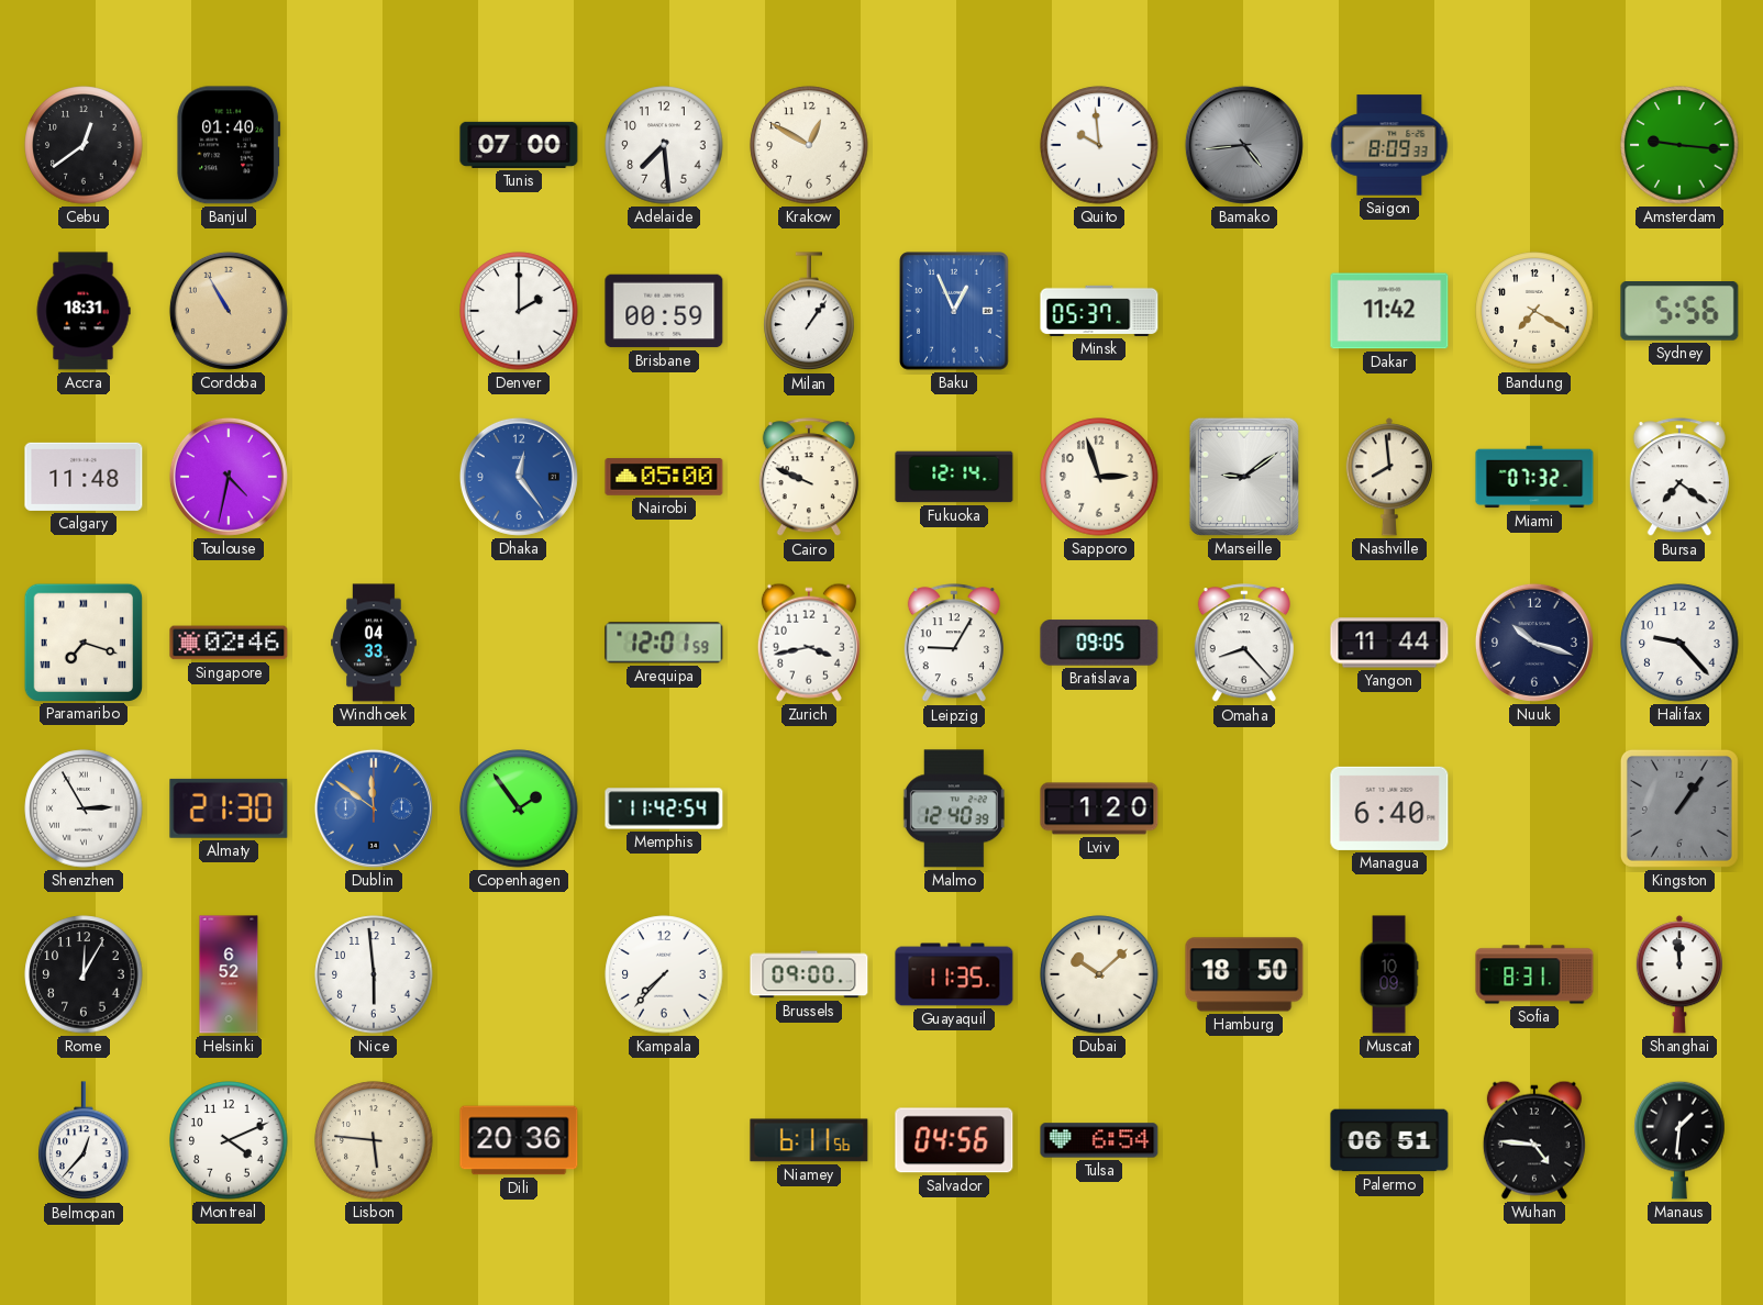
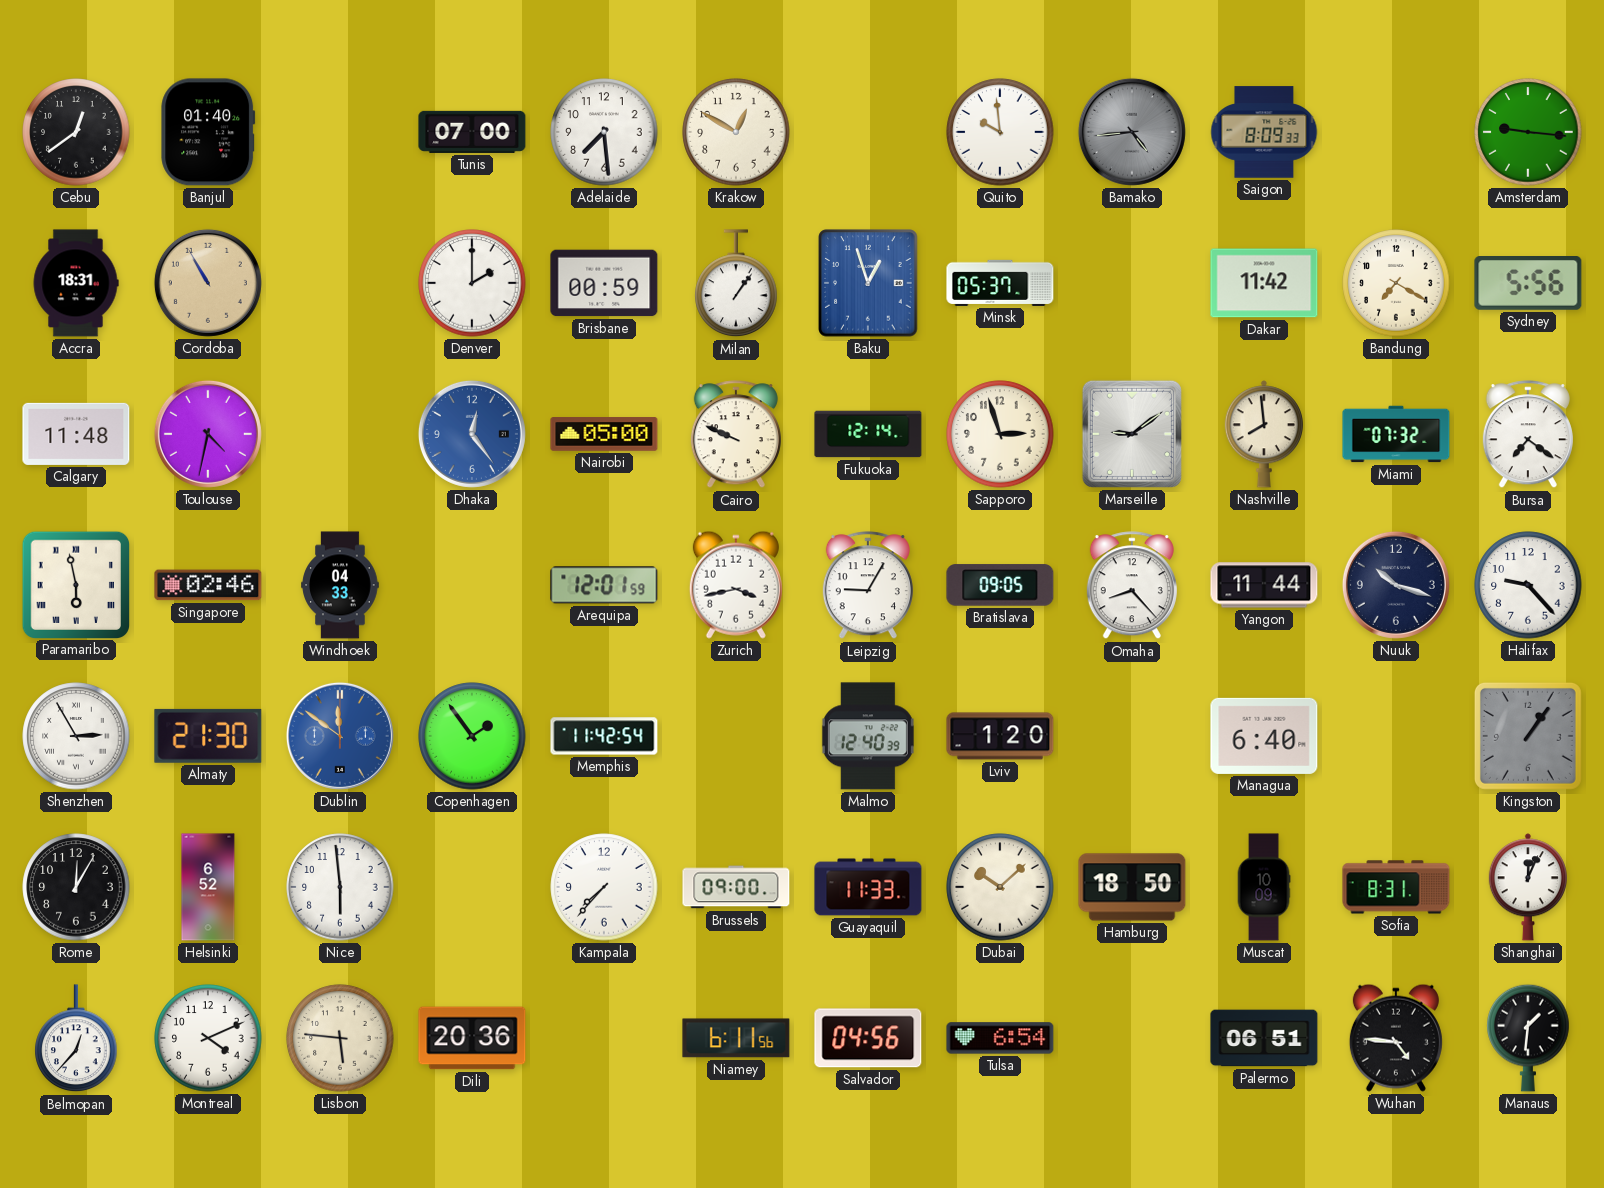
Baku: 12:56 -> 12:57 (868, 283)
Paramaribo: 7:18 -> 5:58 (75, 584)
Guayaquil: 11:35 -> 11:33 (868, 887)
Shanghai: 11:59 -> 12:04 (1528, 887)
